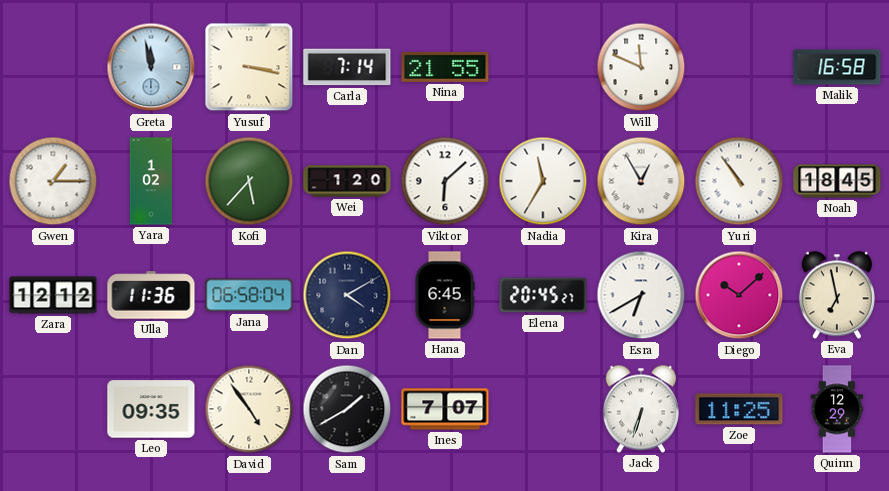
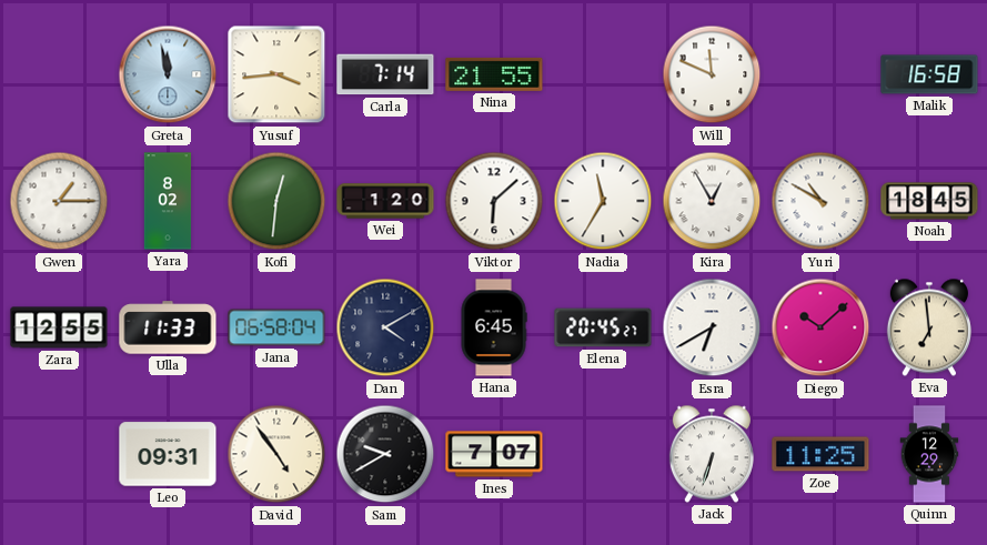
Yusuf: 3:17 -> 3:44 (276, 74)
Yara: 1:02 -> 8:02 (168, 201)
Kofi: 5:37 -> 12:31 (276, 201)
Yuri: 10:54 -> 10:50 (820, 201)
Zara: 12:12 -> 12:55 (59, 327)
Ulla: 11:36 -> 11:33 (168, 327)
Eva: 6:58 -> 6:59 (929, 327)
Leo: 09:35 -> 09:31 (168, 454)
Sam: 1:40 -> 9:40 (385, 454)
